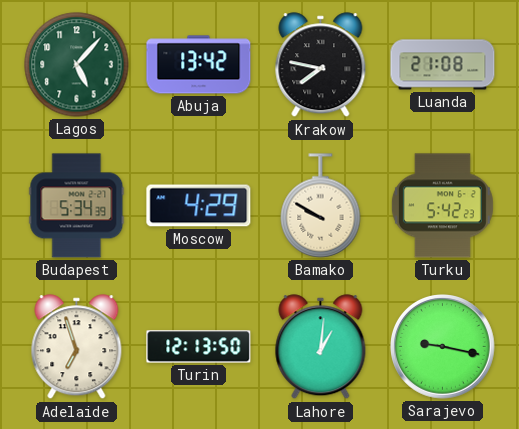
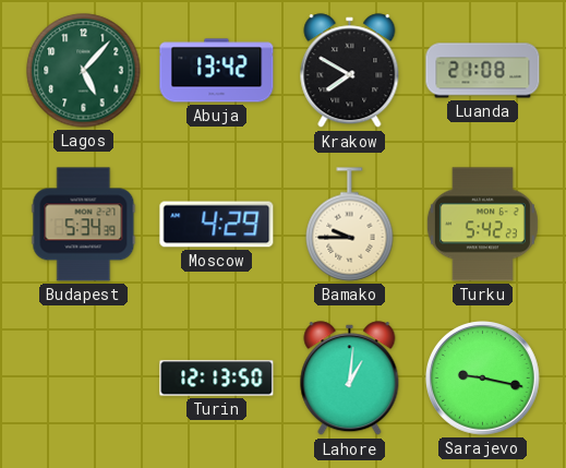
Krakow: 7:47 -> 7:50 (350, 71)
Bamako: 9:50 -> 9:45 (350, 225)
Adelaide: 6:57 -> none (77, 347)
